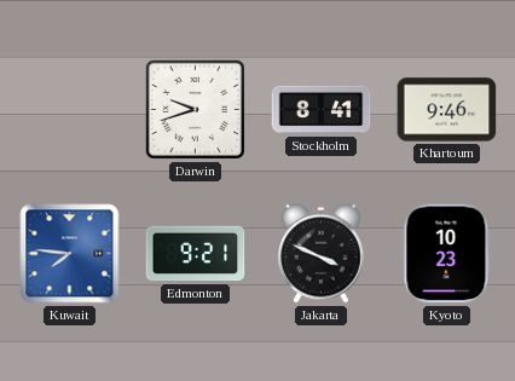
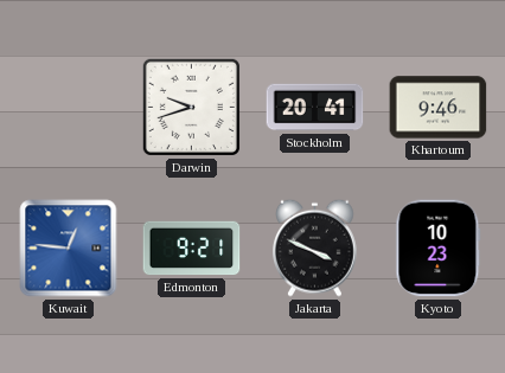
Stockholm: 8:41 -> 20:41 (315, 108)
Kuwait: 7:46 -> 12:46 (69, 249)
